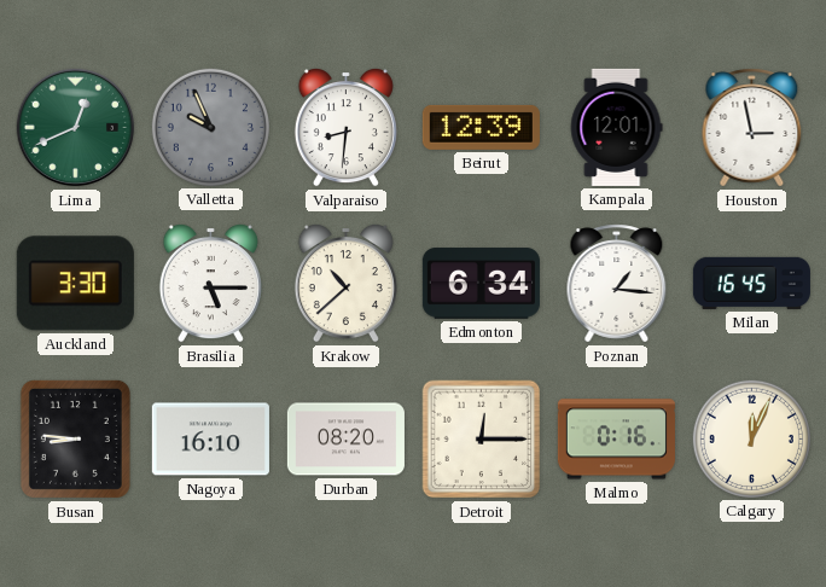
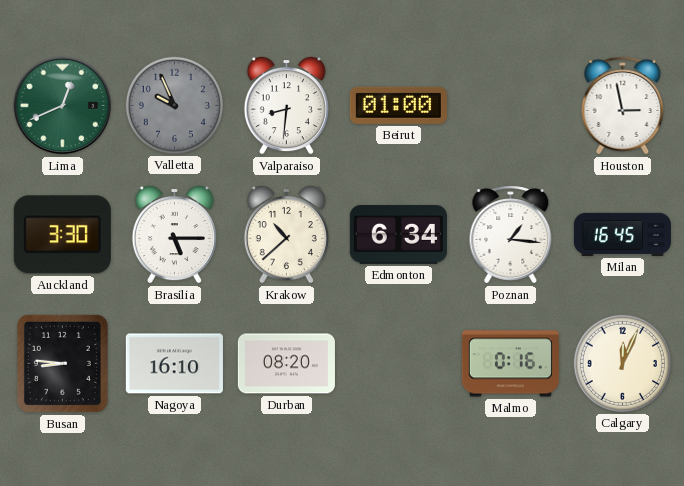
Beirut: 12:39 -> 01:00 (398, 105)
Kampala: 12:01 -> none (616, 127)
Detroit: 12:15 -> none (482, 440)
